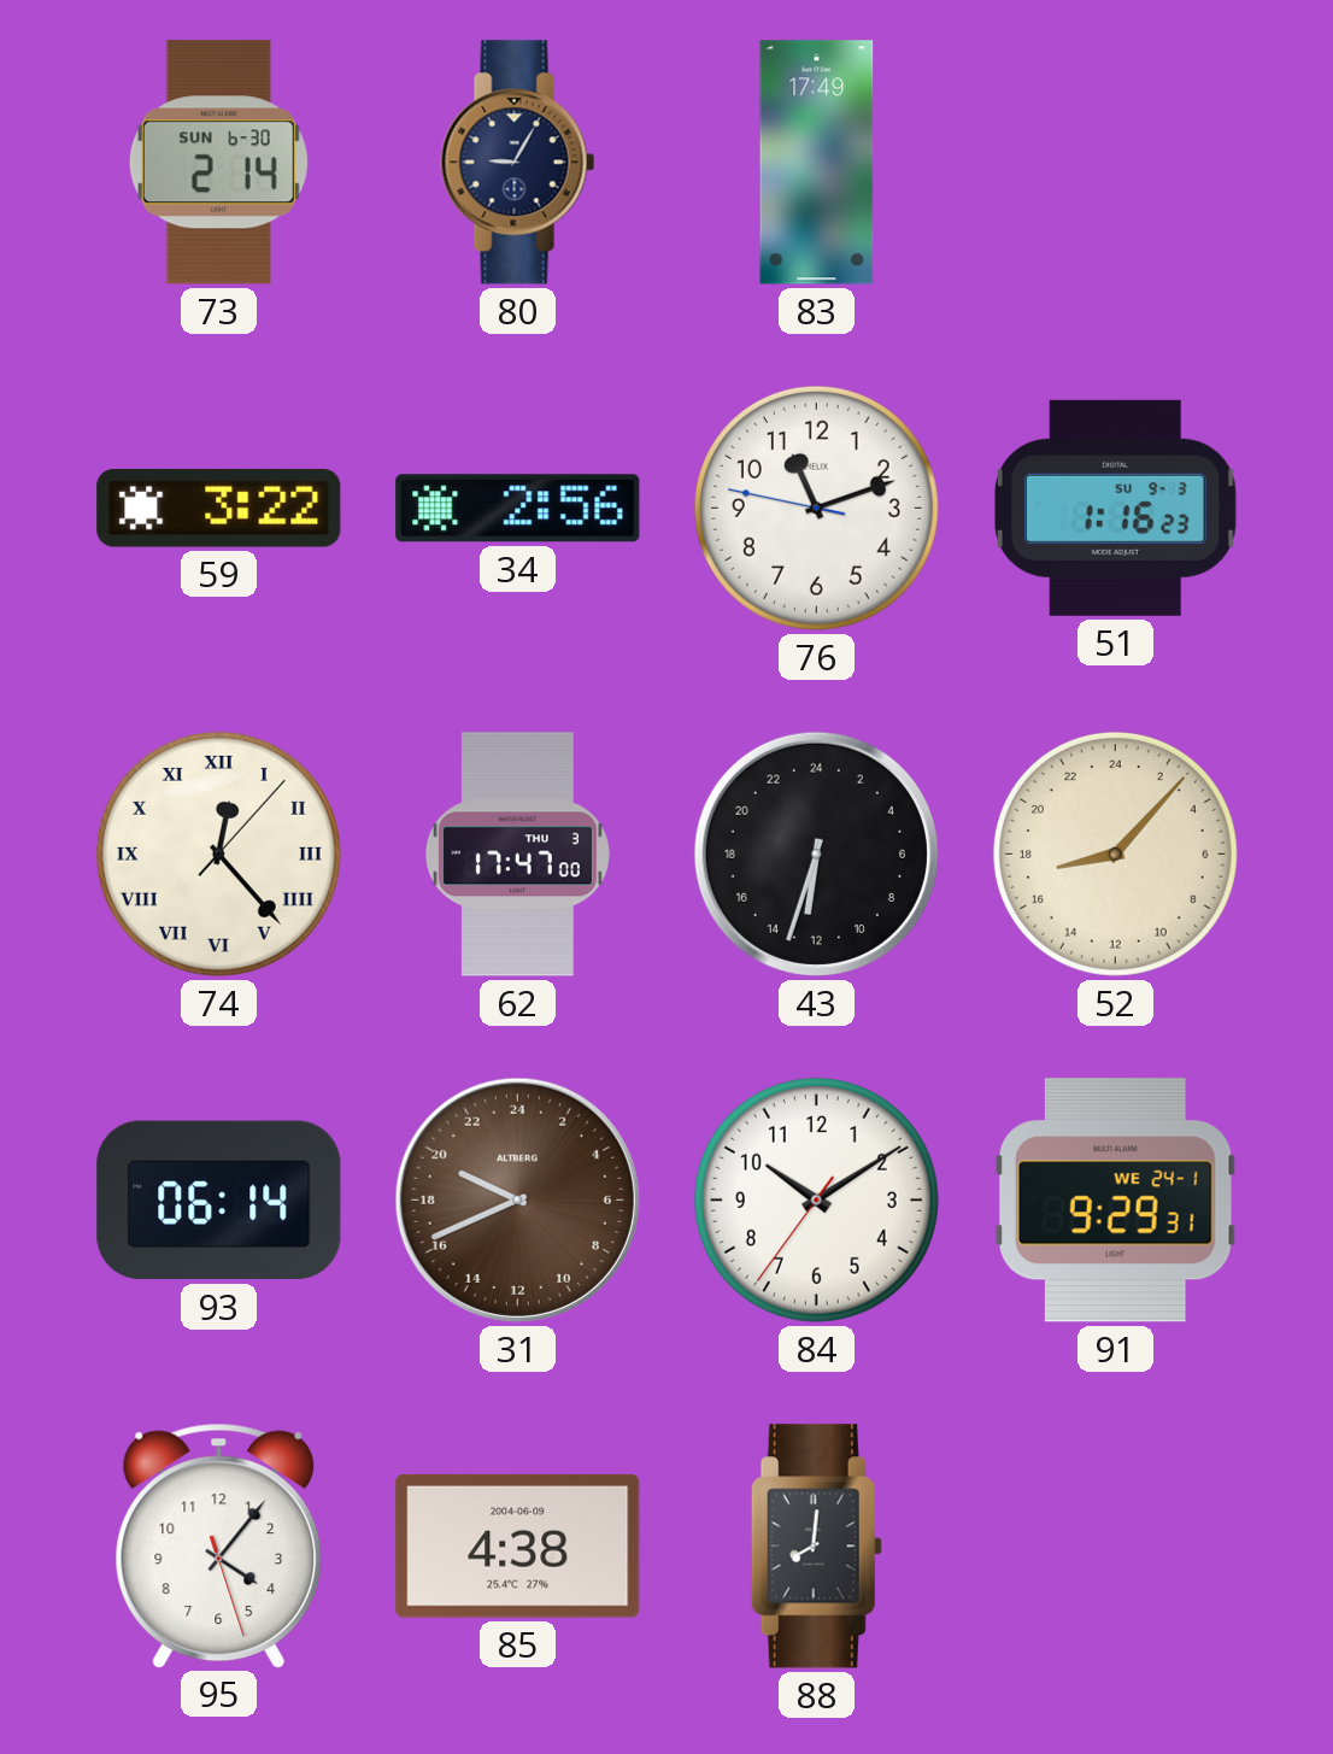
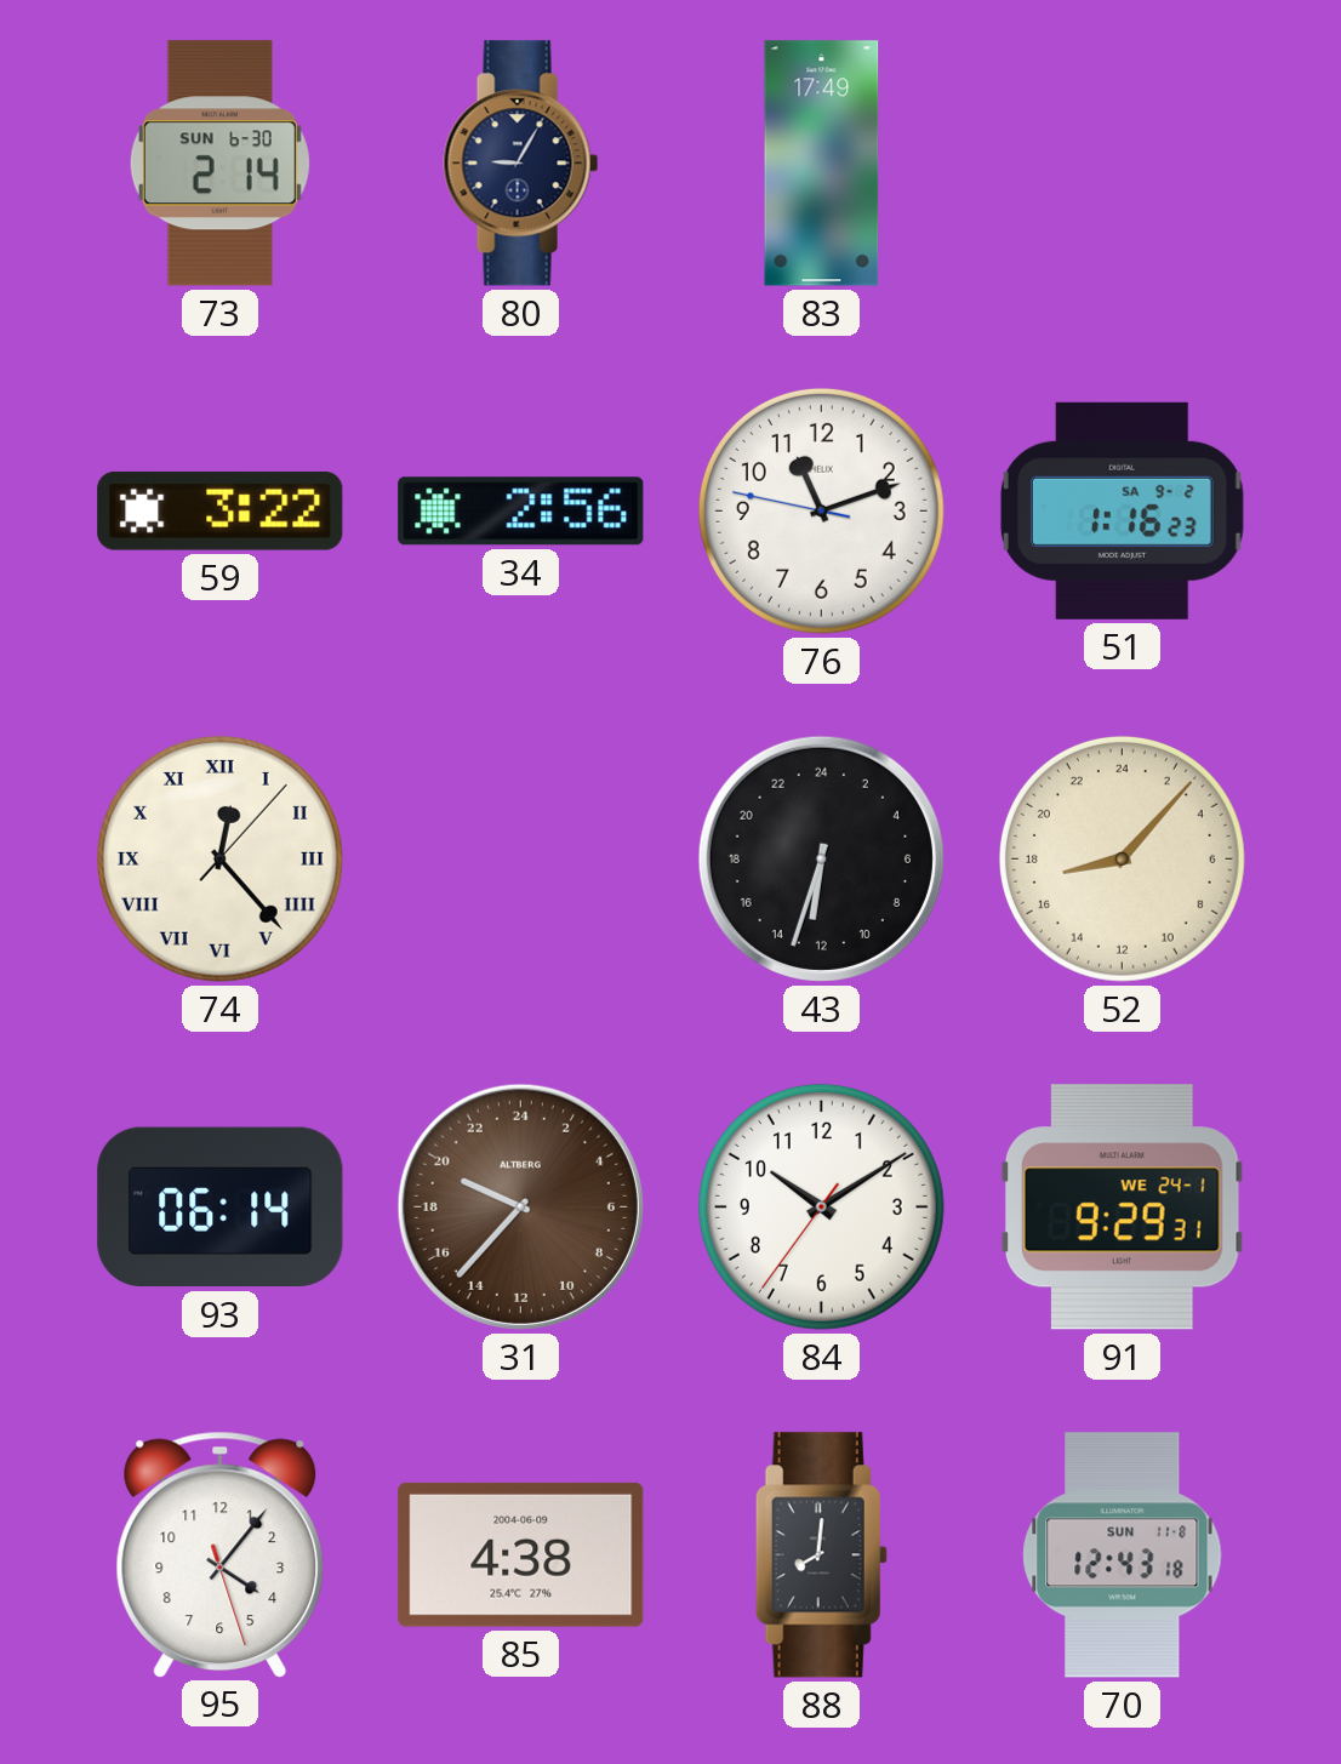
51 date: SU 9-3 -> SA 9-2 (1122, 510)
62: 17:47 -> none (517, 855)
31: 19:41 -> 19:37 (520, 1206)
70: none -> 12:43 (1123, 1555)
